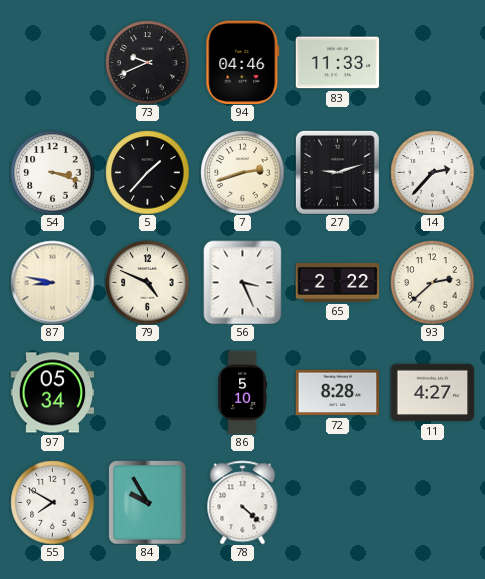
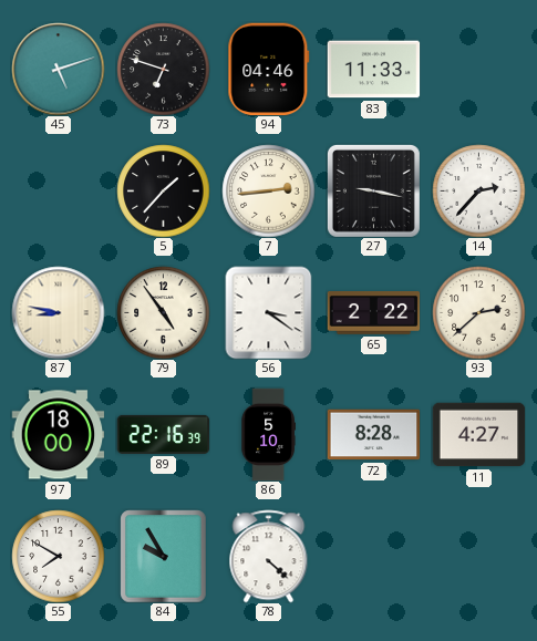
45: none -> 5:12 (58, 69)
73: 9:41 -> 6:48 (163, 69)
54: 3:18 -> none (52, 172)
7: 2:42 -> 2:44 (268, 190)
27: 9:12 -> 9:17 (373, 190)
79: 4:49 -> 4:54 (163, 312)
56: 3:26 -> 3:21 (269, 312)
97: 05:34 -> 18:00 (58, 435)
89: none -> 22:16 (163, 434)
